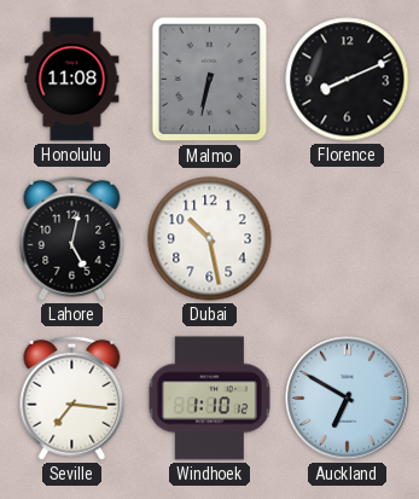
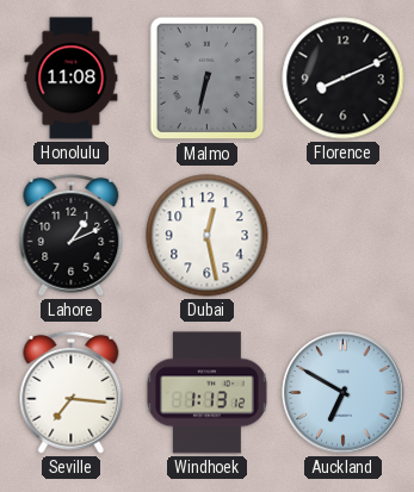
Lahore: 5:02 -> 1:11 (72, 235)
Dubai: 10:28 -> 12:28 (208, 236)
Windhoek: 1:10 -> 1:13 (206, 393)
